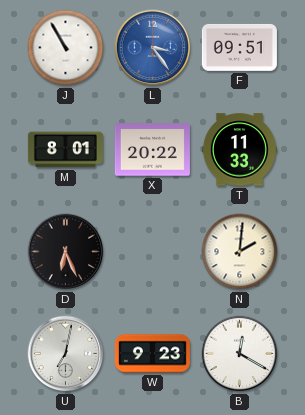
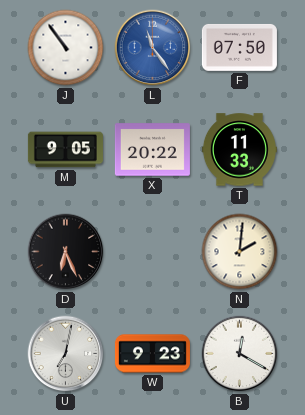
J: 10:55 -> 10:54 (66, 48)
L: 3:24 -> 11:24 (153, 48)
F: 09:51 -> 07:50 (239, 47)
M: 8:01 -> 9:05 (65, 150)
